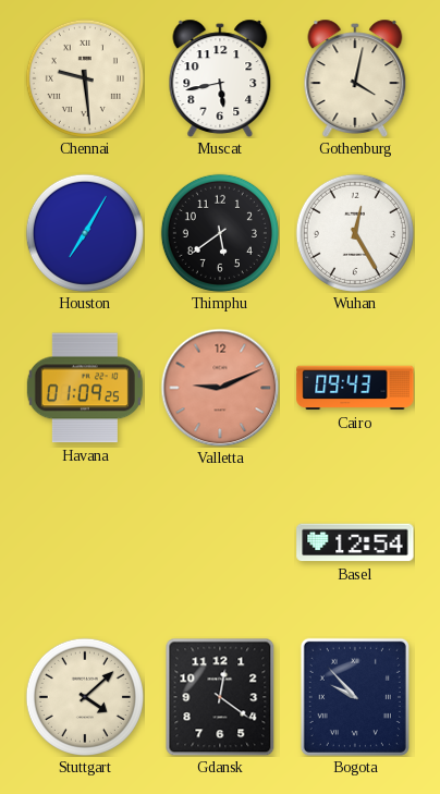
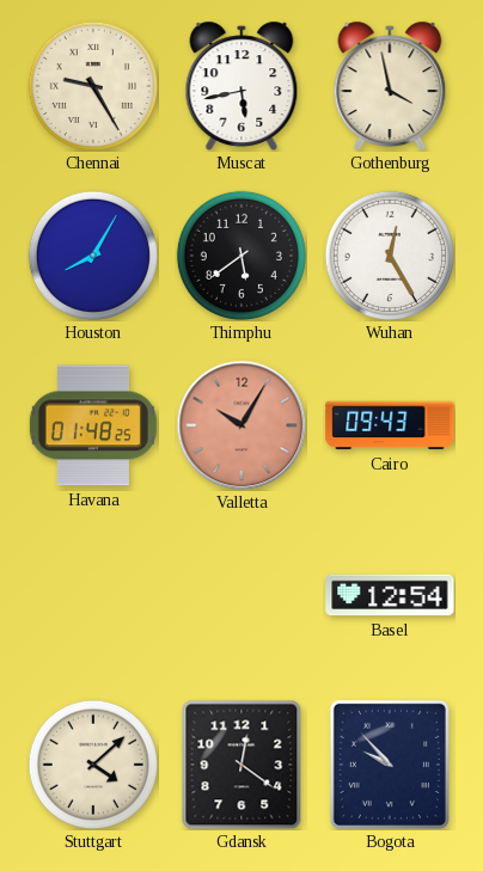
Chennai: 9:29 -> 9:25 (93, 86)
Gothenburg: 4:02 -> 3:58 (390, 86)
Houston: 7:05 -> 8:05 (93, 256)
Havana: 01:09 -> 01:48 (93, 425)
Valletta: 9:11 -> 10:05 (241, 425)
